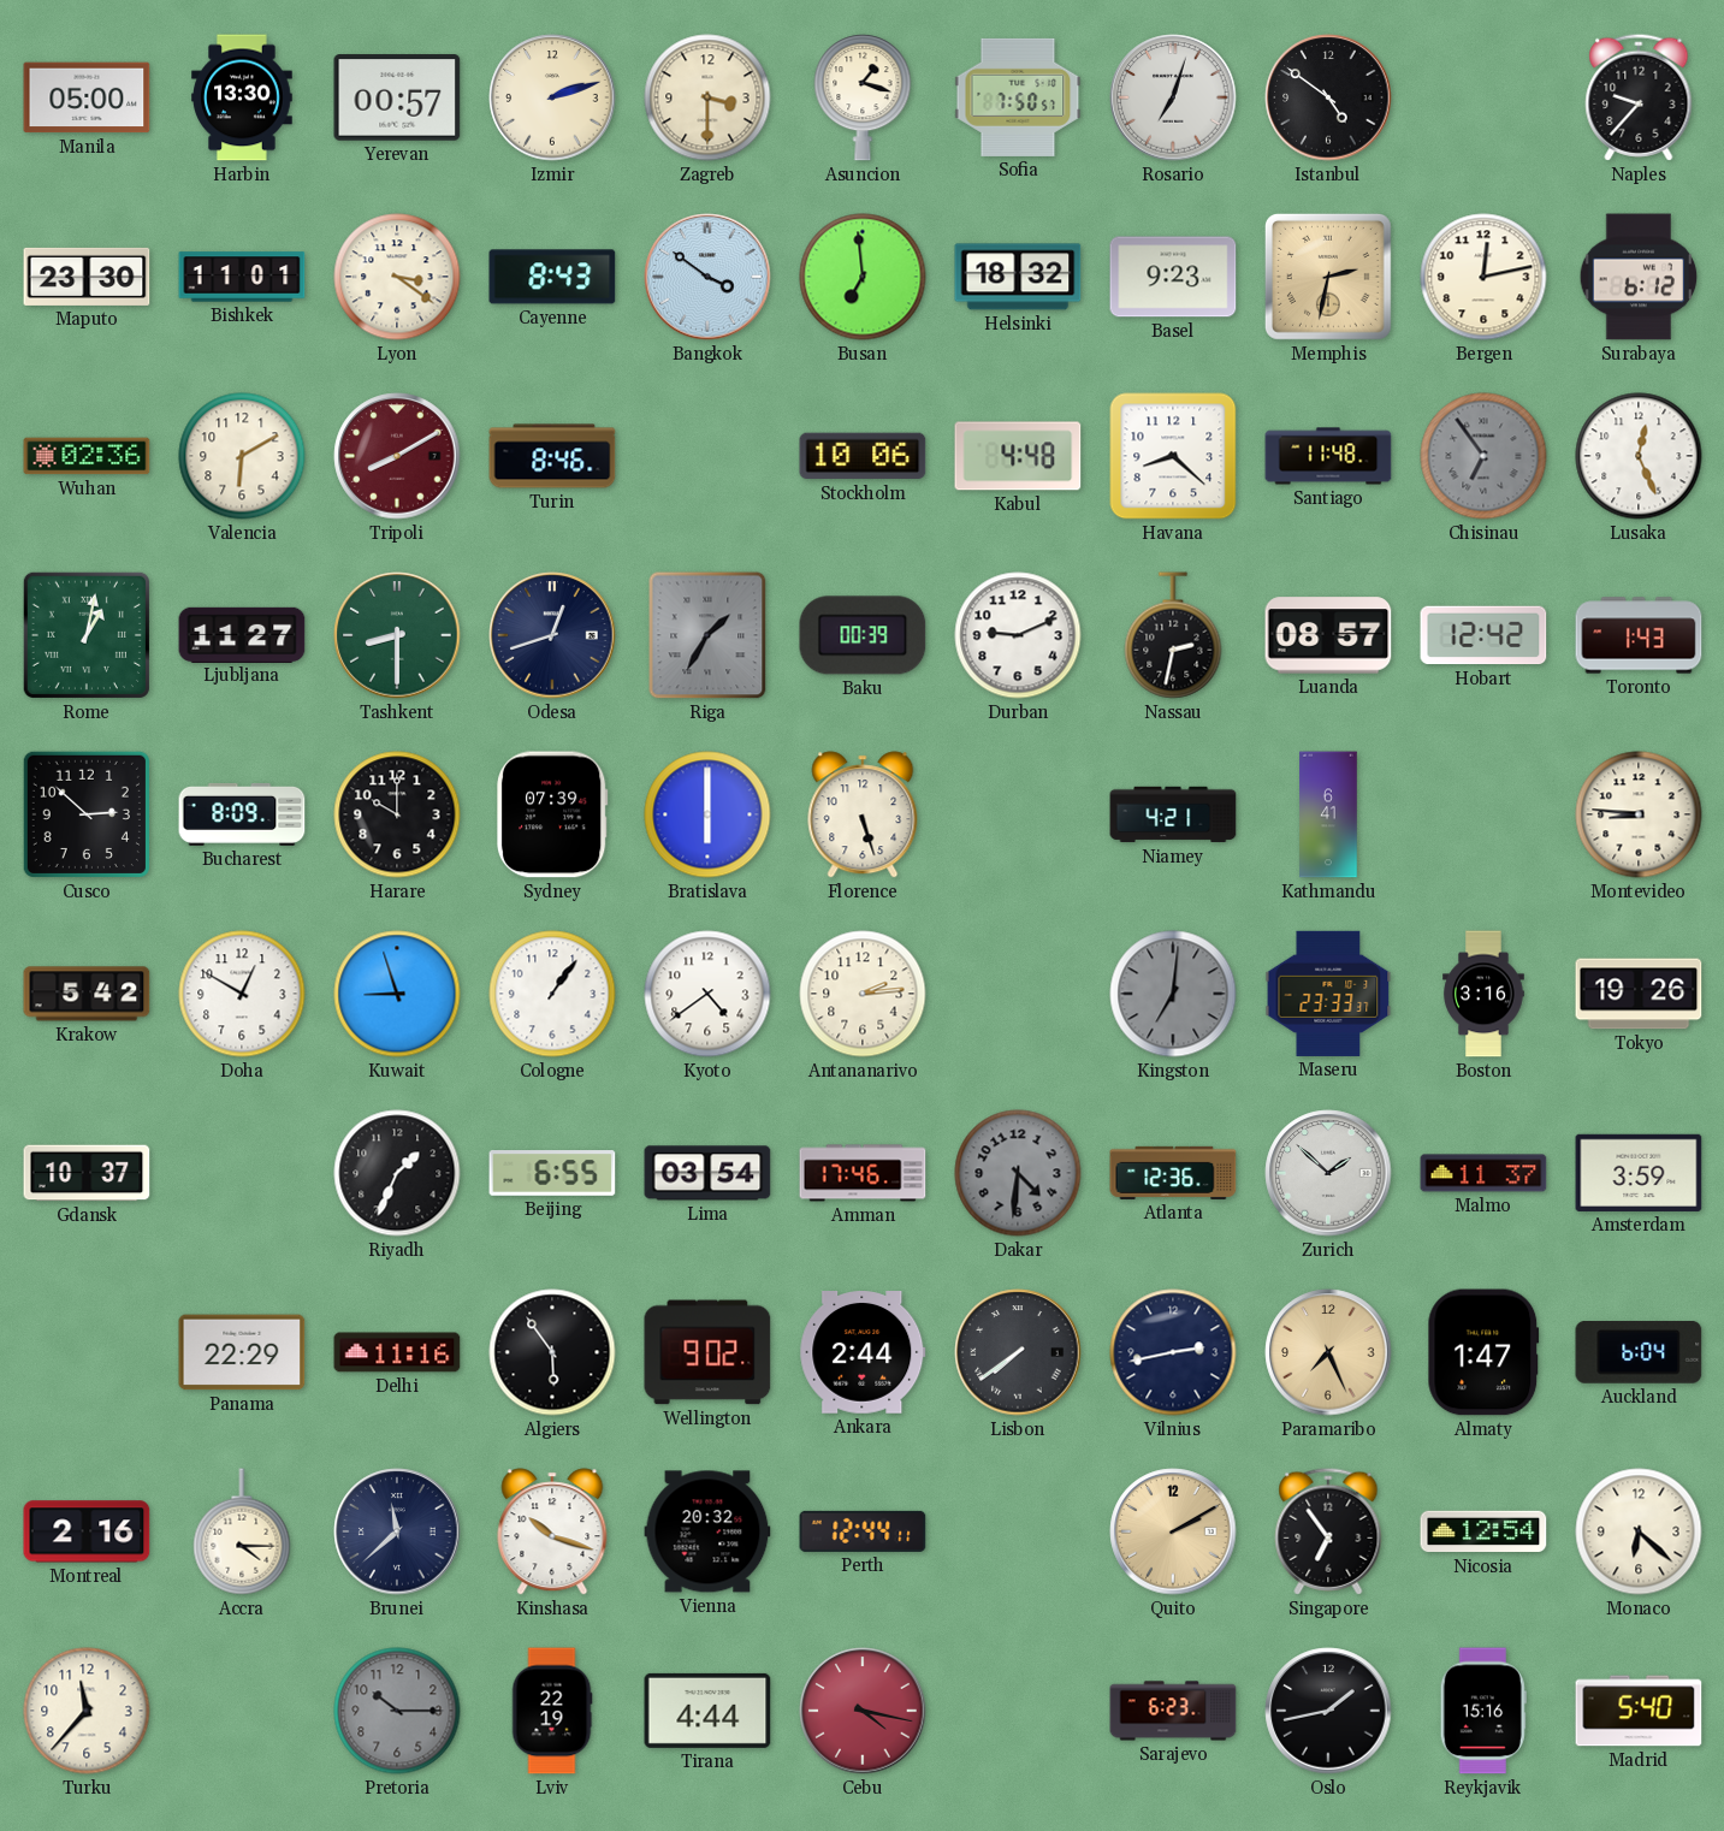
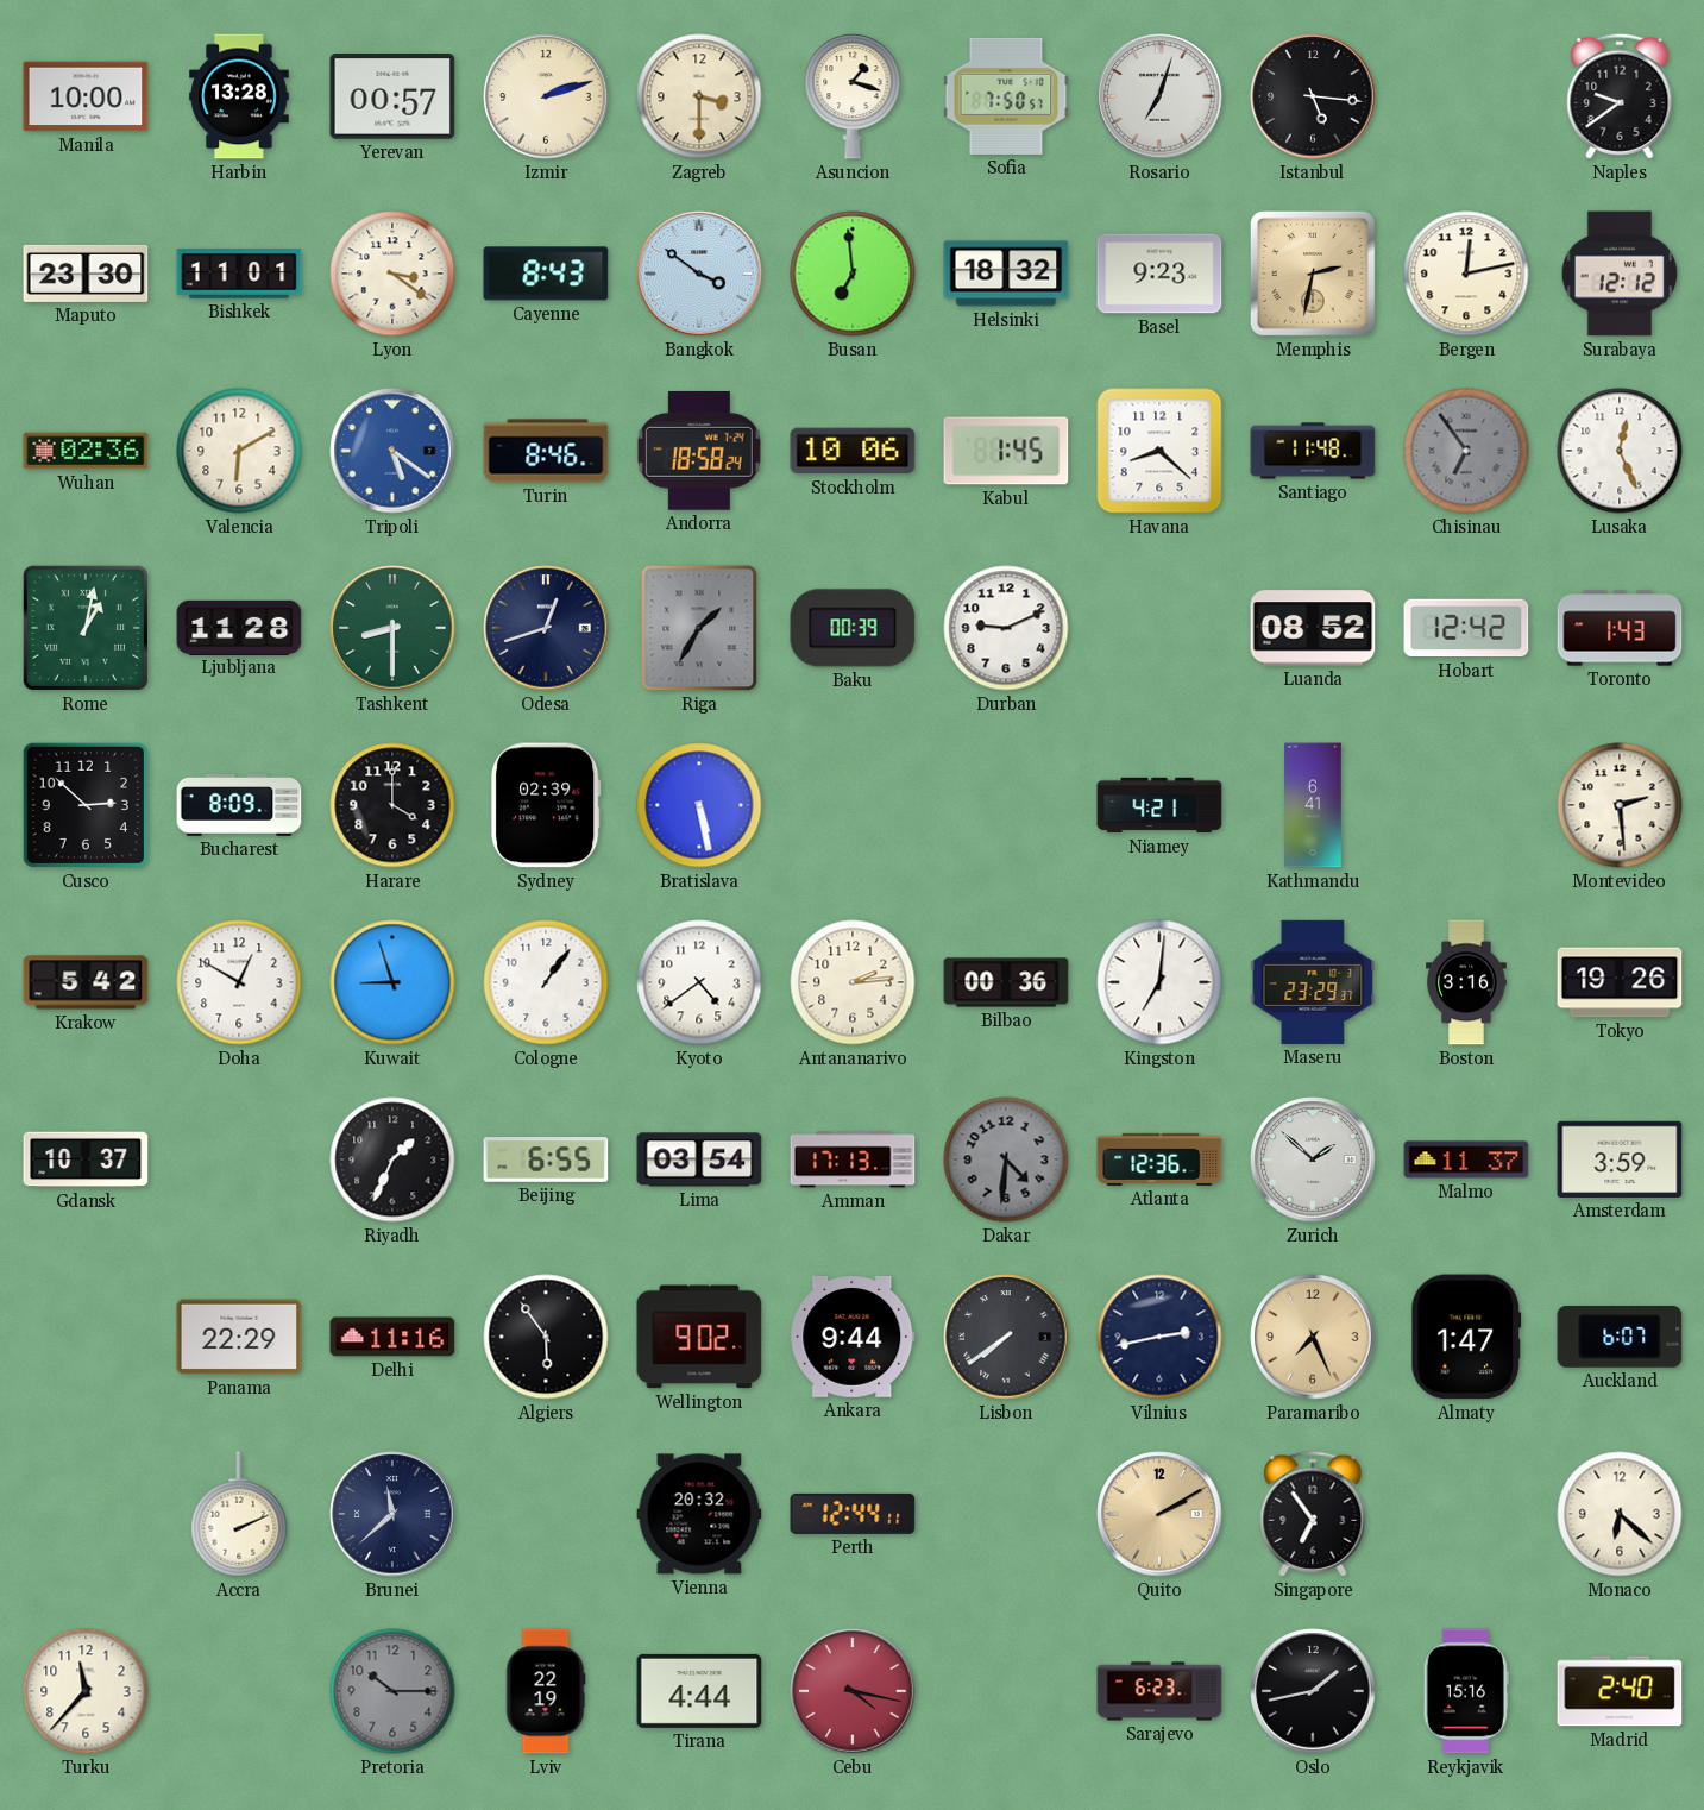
Manila: 05:00 -> 10:00 (86, 96)
Harbin: 13:30 -> 13:28 (239, 96)
Istanbul: 4:51 -> 5:16 (1313, 96)
Naples: 9:37 -> 9:39 (1620, 96)
Surabaya: 6:12 -> 12:12 (1620, 274)
Tripoli: 8:10 -> 5:21 (392, 451)
Tripoli dial: burgundy -> blue (392, 451)
Andorra: none -> 18:58 (699, 451)
Kabul: 4:48 -> 1:45 (1006, 451)
Ljubljana: 11:27 -> 11:28 (239, 627)
Nassau: 2:32 -> none (1173, 635)
Luanda: 08:57 -> 08:52 (1313, 628)
Harare: 10:00 -> 4:00 (392, 805)
Sydney: 07:39 -> 02:39 (546, 805)
Bratislava: 6:00 -> 5:28 (699, 805)
Florence: 5:27 -> none (863, 814)
Montevideo: 8:46 -> 2:29 (1620, 805)
Bilbao: none -> 00:36 (1006, 982)
Kingston dial: grey -> white (1159, 982)
Maseru: 23:33 -> 23:29 (1313, 982)
Amman: 17:46 -> 17:13 (853, 1159)
Ankara: 2:44 -> 9:44 (853, 1338)
Auckland: 6:04 -> 6:07 (1620, 1338)
Montreal: 2:16 -> none (87, 1531)
Accra: 4:15 -> 2:11 (239, 1514)
Kinshasa: 10:18 -> none (552, 1531)
Nicosia: 12:54 -> none (1483, 1531)
Madrid: 5:40 -> 2:40 (1620, 1691)
